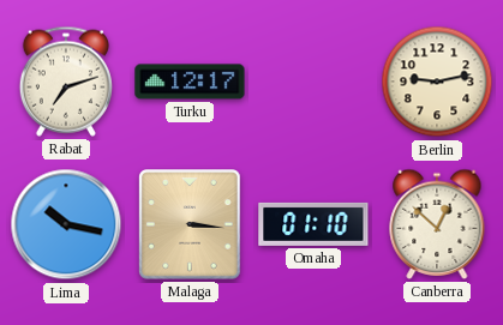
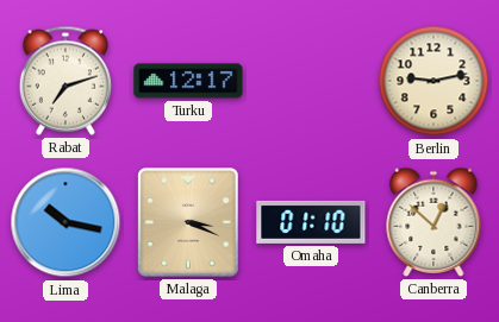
Malaga: 3:16 -> 3:19 (188, 222)
